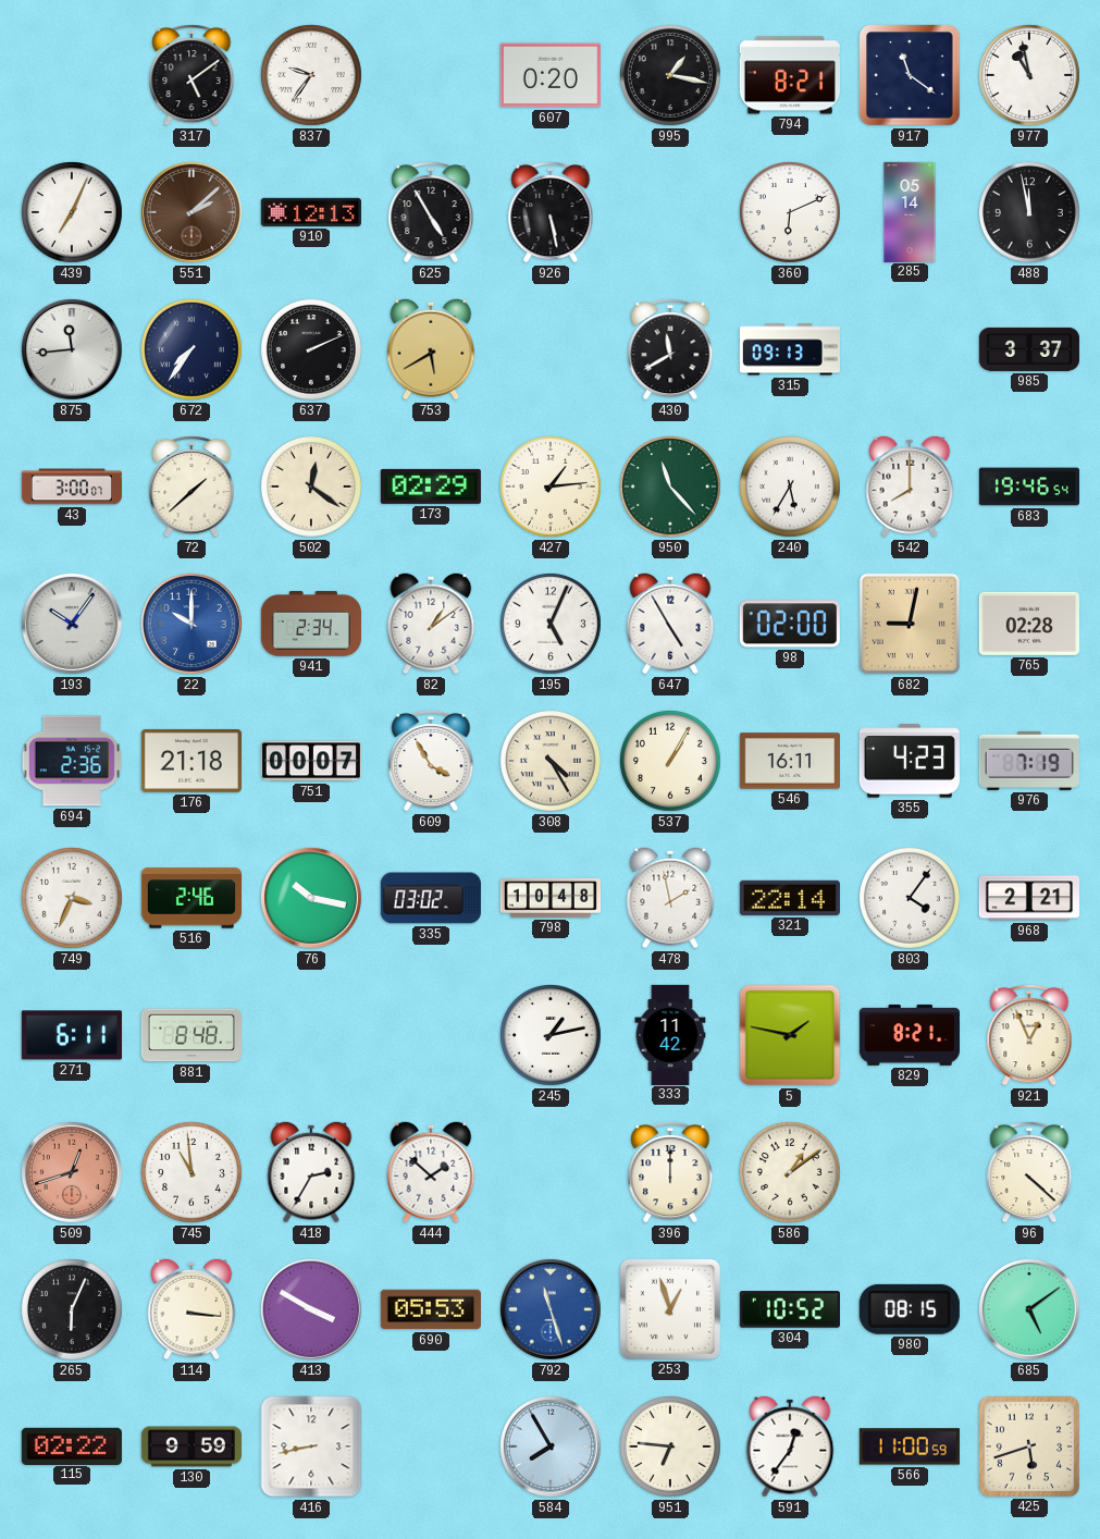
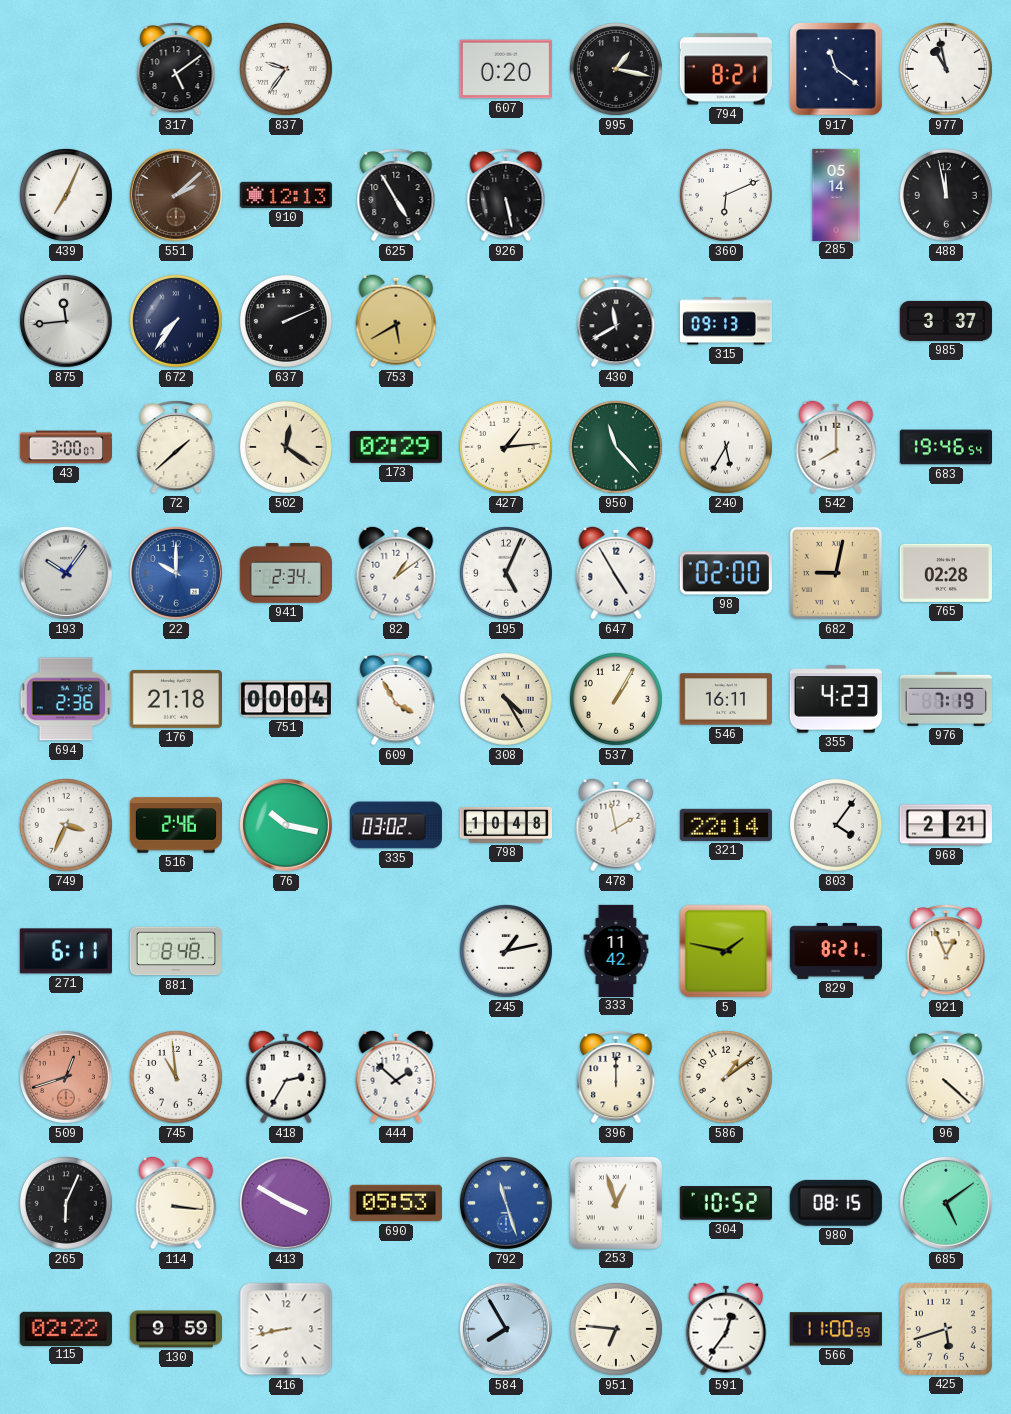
751: 00:07 -> 00:04 (286, 699)
